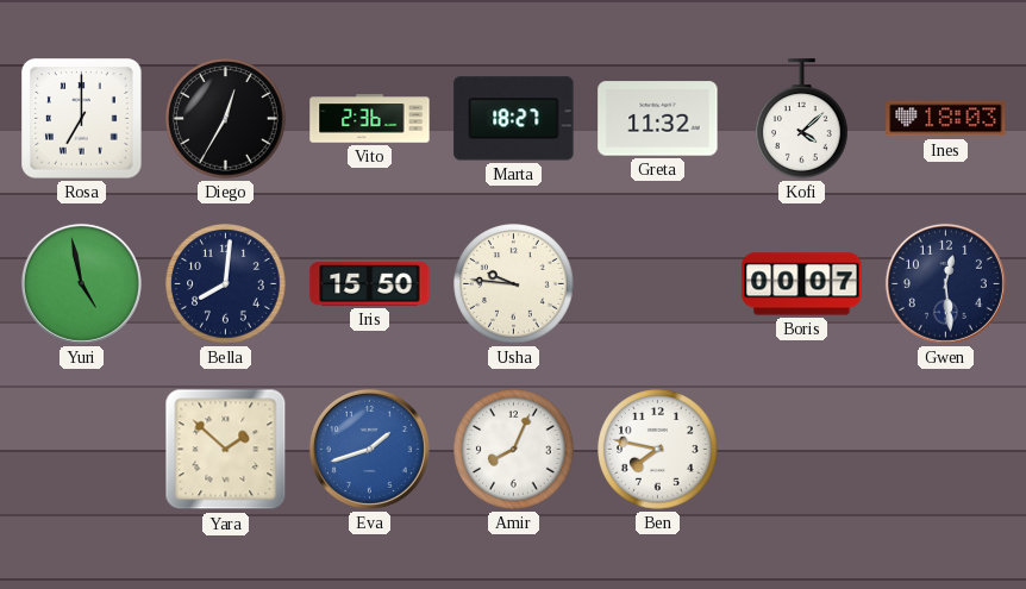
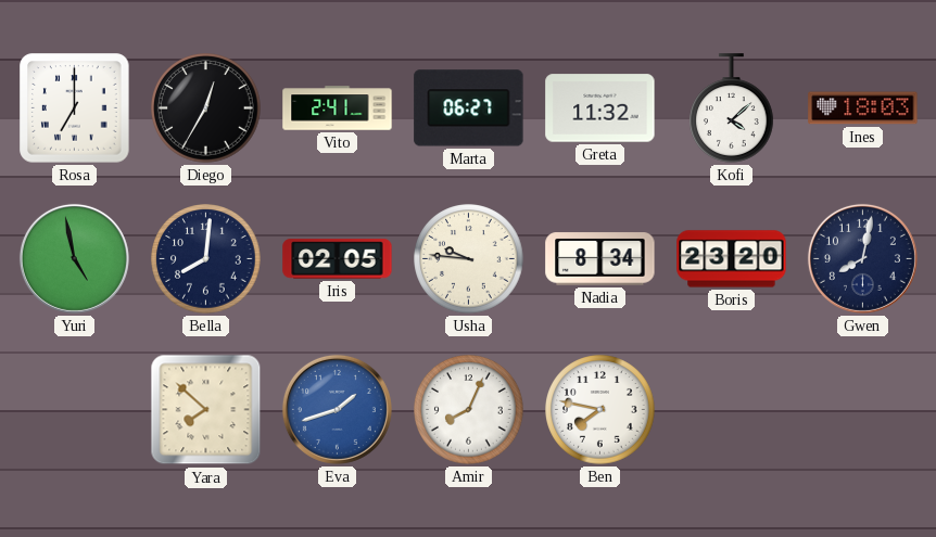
Vito: 2:36 -> 2:41 (338, 108)
Marta: 18:27 -> 06:27 (469, 108)
Iris: 15:50 -> 02:05 (338, 259)
Nadia: none -> 8:34 (600, 259)
Boris: 00:07 -> 23:20 (732, 259)
Gwen: 12:29 -> 8:02 (862, 258)
Yara: 1:52 -> 7:52 (206, 410)
